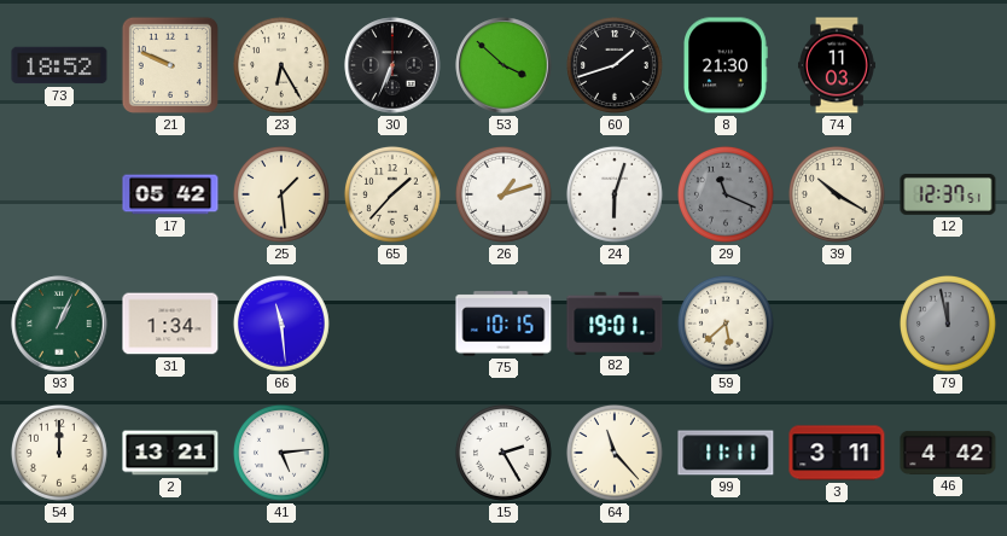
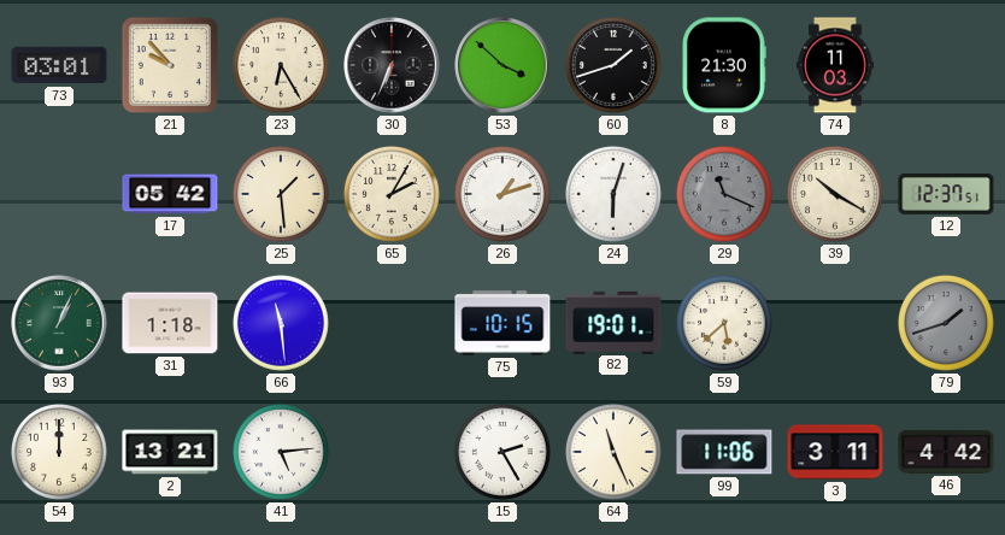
73: 18:52 -> 03:01 (59, 65)
21: 9:49 -> 9:53 (170, 65)
65: 1:37 -> 2:05 (392, 194)
31: 1:34 -> 1:18 (170, 323)
79: 11:58 -> 1:42 (946, 323)
64: 11:23 -> 11:26 (613, 452)
99: 11:11 -> 11:06 (724, 452)
